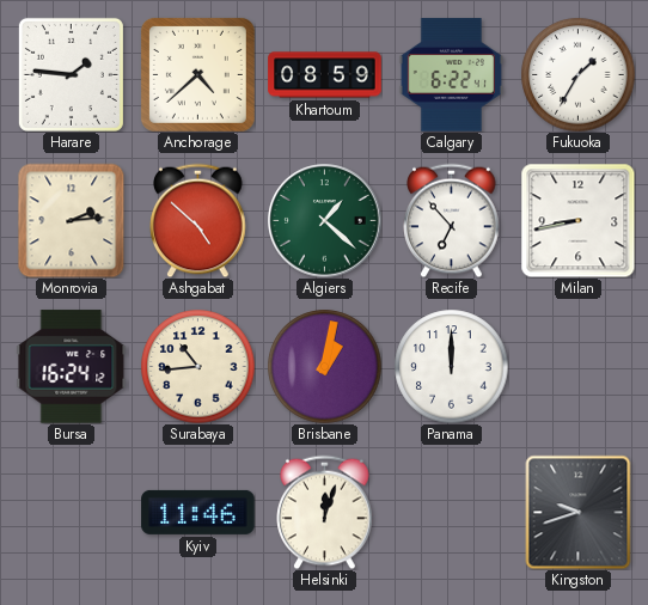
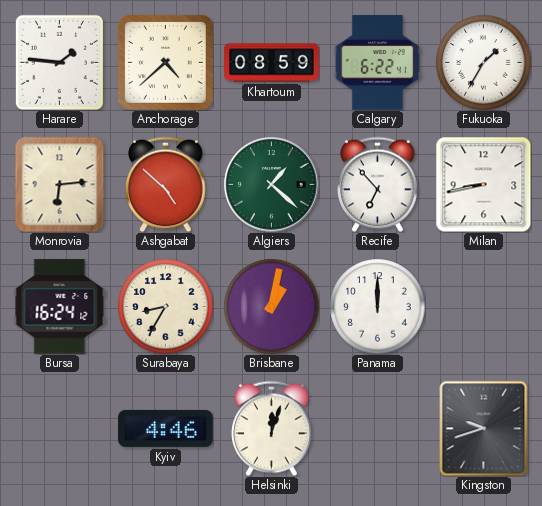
Monrovia: 2:14 -> 6:14 (60, 184)
Surabaya: 10:44 -> 8:35 (165, 306)
Kyiv: 11:46 -> 4:46 (166, 428)
